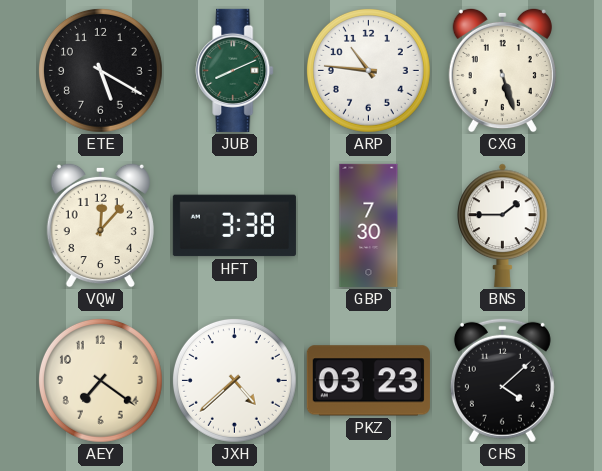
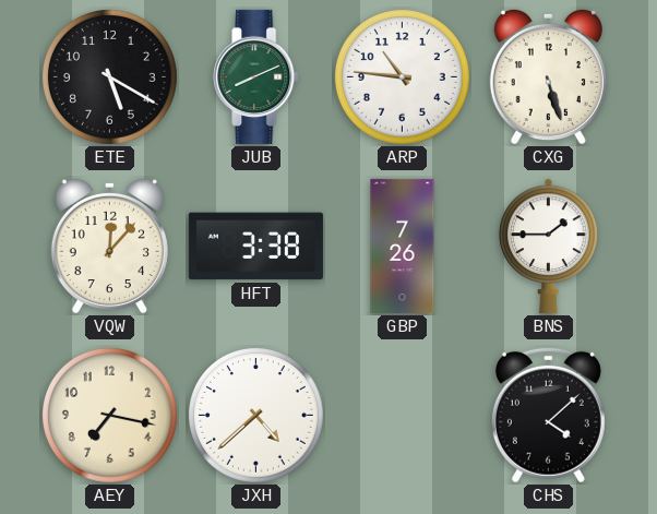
GBP: 7:30 -> 7:26 (403, 246)
AEY: 7:21 -> 7:17 (109, 415)
PKZ: 03:23 -> none (368, 381)
